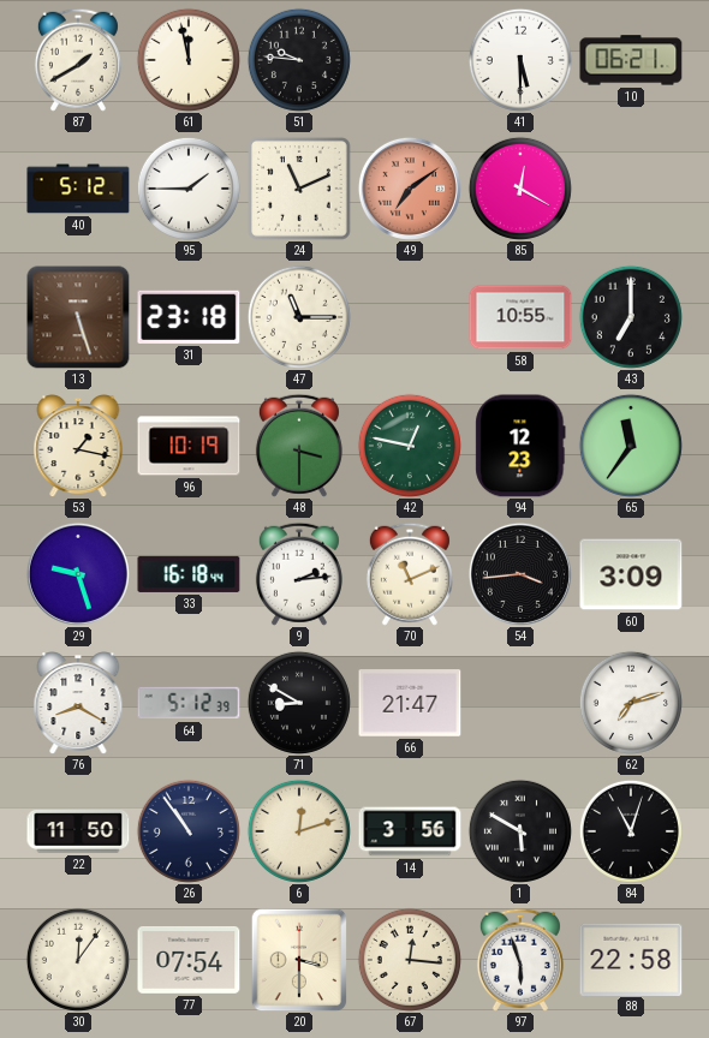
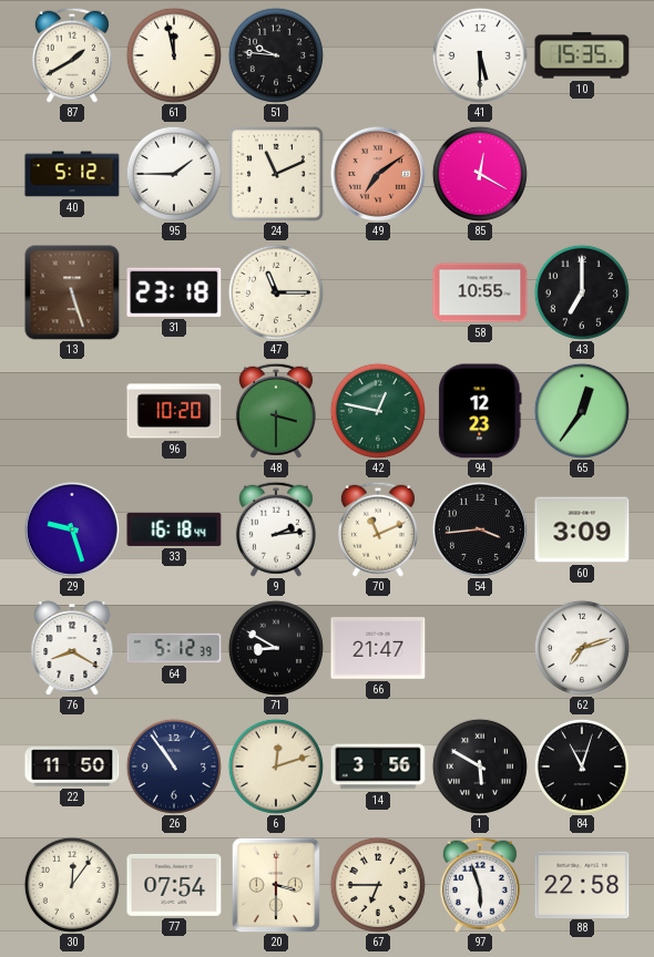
10: 06:21 -> 15:35 (582, 55)
53: 1:17 -> none (78, 446)
96: 10:19 -> 10:20 (174, 411)
65: 11:36 -> 12:36 (582, 411)
67: 12:16 -> 6:45 (378, 885)
